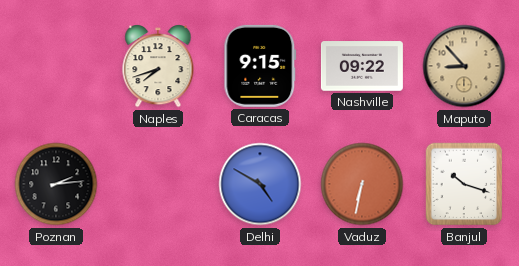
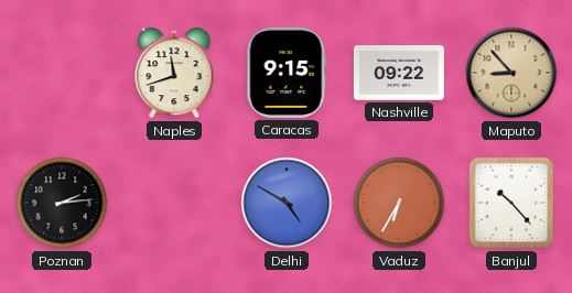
Naples: 7:42 -> 11:42 (174, 73)
Vaduz: 6:32 -> 6:35 (399, 203)
Banjul: 10:18 -> 10:23 (511, 203)
